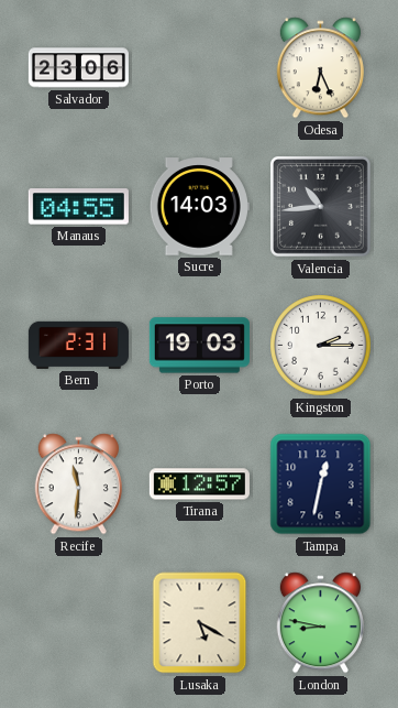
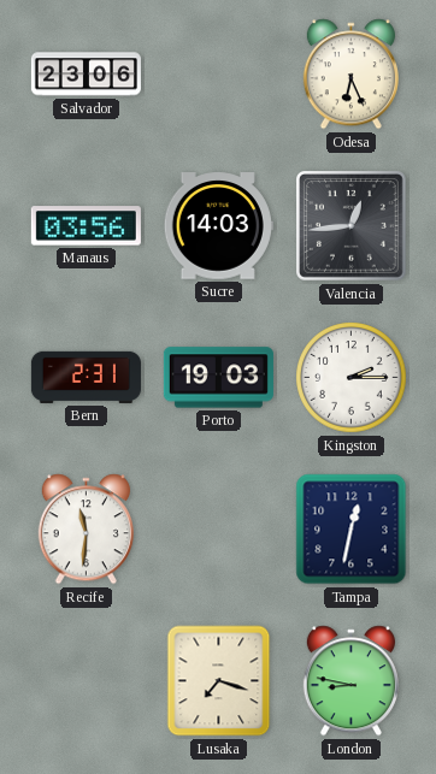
Manaus: 04:55 -> 03:56 (86, 226)
Valencia: 10:44 -> 12:44 (352, 226)
Tirana: 12:57 -> none (199, 484)
Lusaka: 5:20 -> 7:18 (219, 681)
